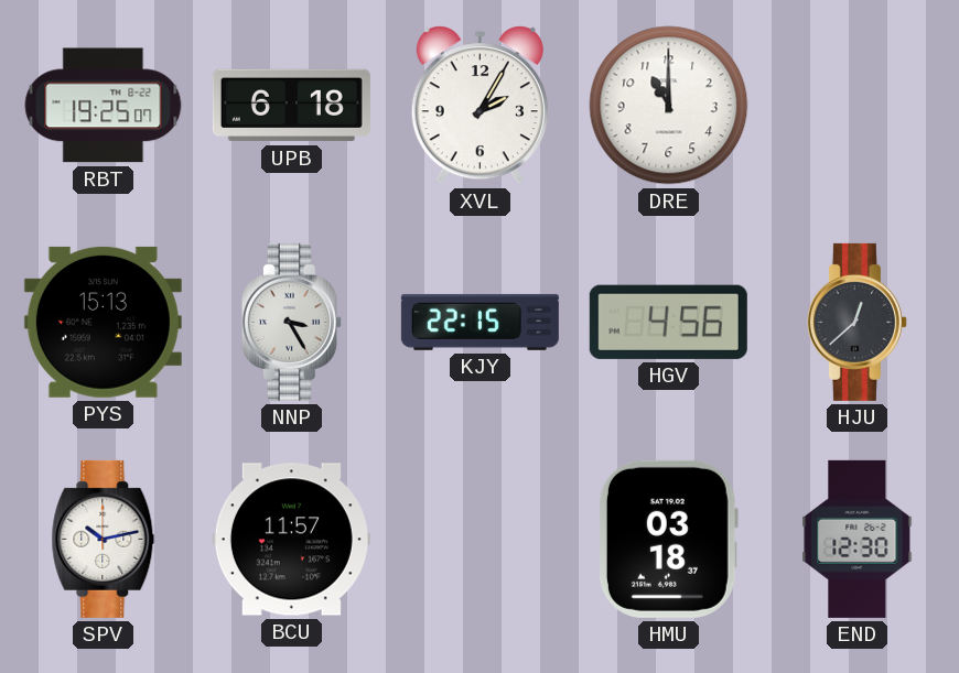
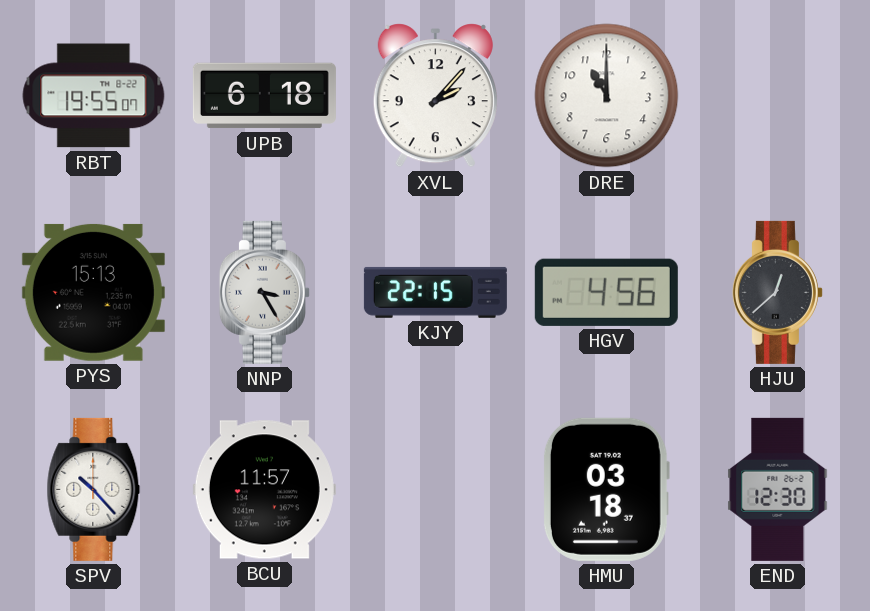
RBT: 19:25 -> 19:55 (94, 96)
XVL: 2:05 -> 2:07 (435, 96)
SPV: 10:13 -> 10:23 (94, 489)
